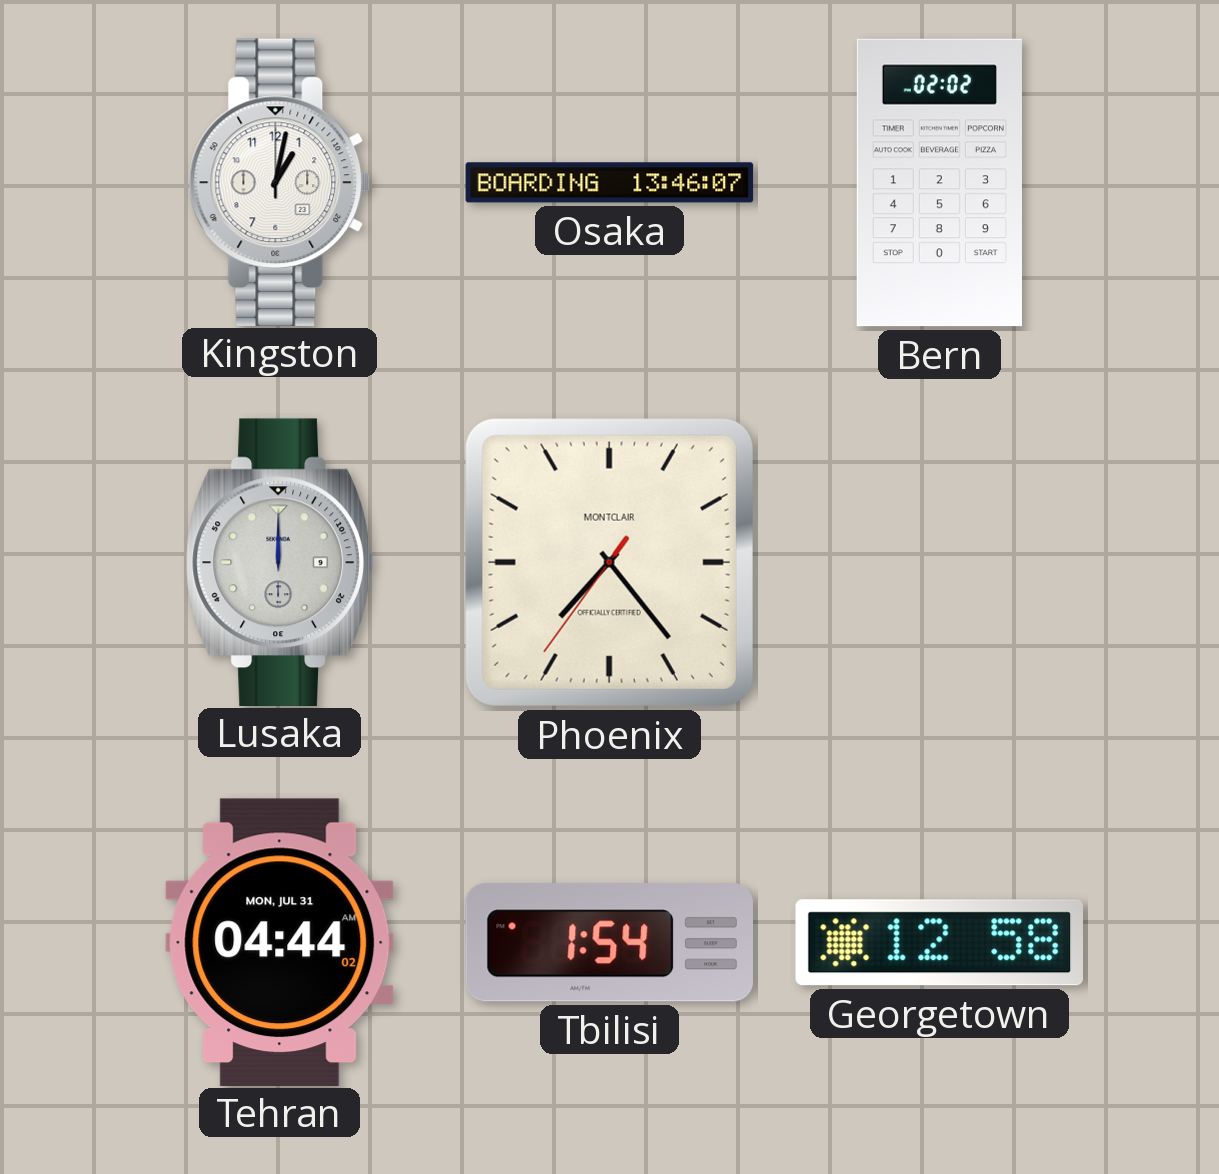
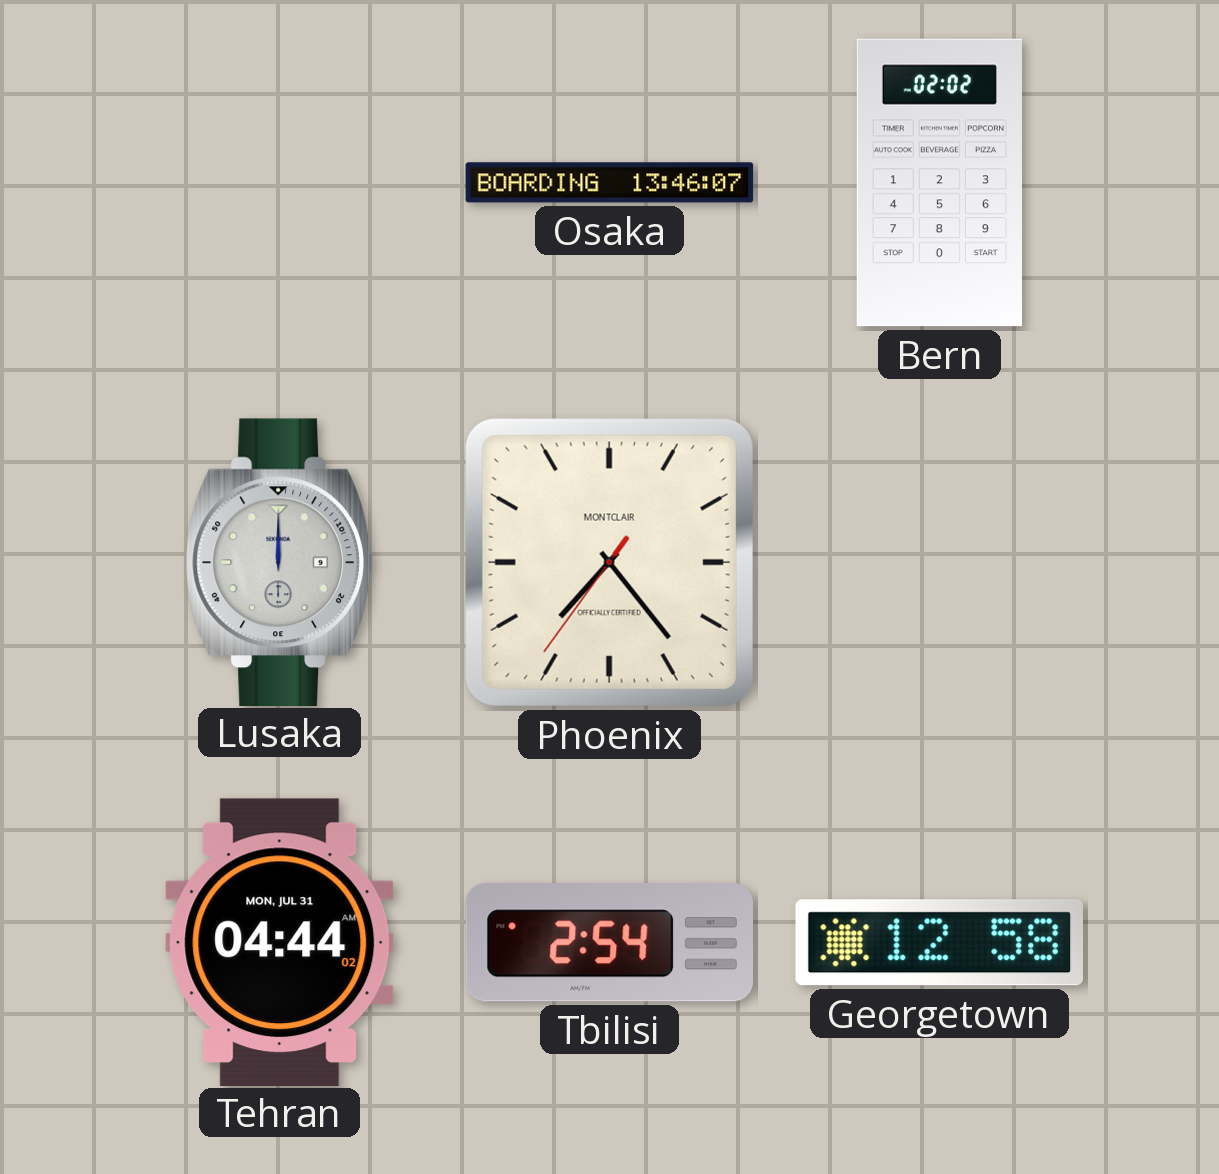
Kingston: 1:02 -> none (280, 182)
Tbilisi: 1:54 -> 2:54 (609, 943)
